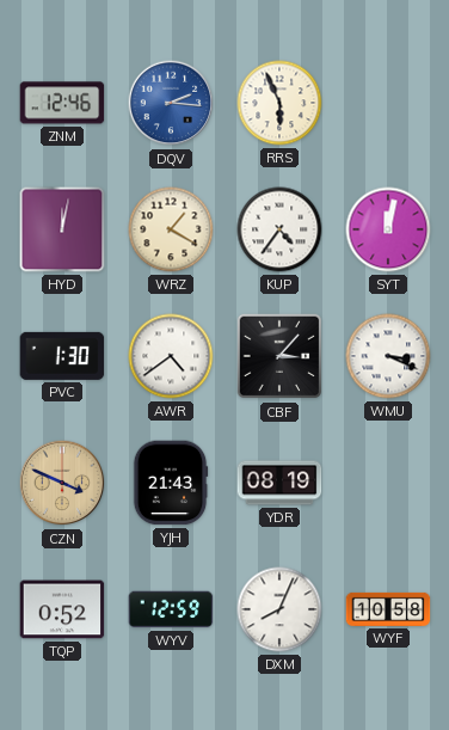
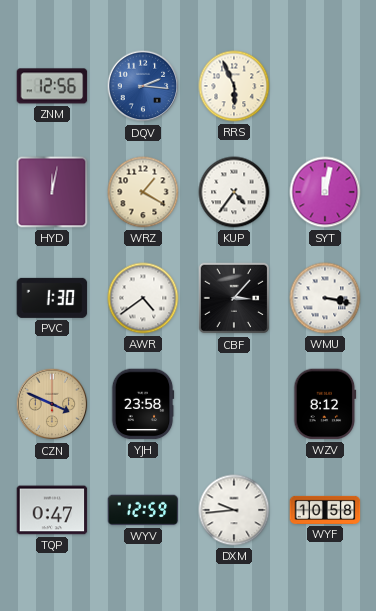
ZNM: 12:46 -> 12:56 (52, 86)
WMU: 3:19 -> 3:17 (325, 298)
YJH: 21:43 -> 23:58 (143, 404)
YDR: 08:19 -> none (279, 483)
WZV: none -> 8:12 (325, 404)
TQP: 0:52 -> 0:47 (52, 510)
DXM: 8:04 -> 9:44 (234, 510)
